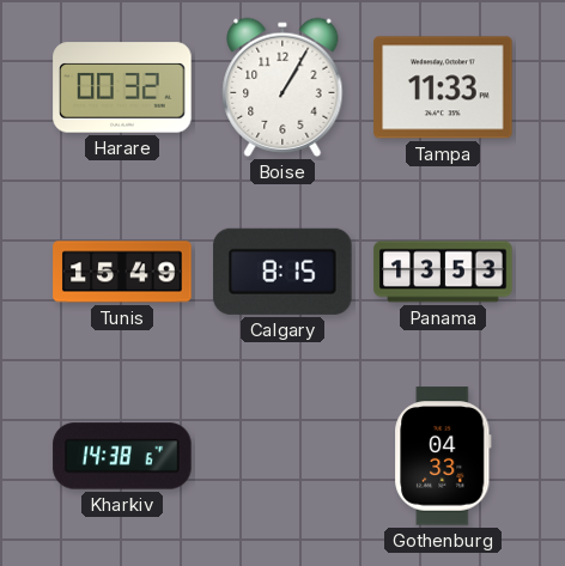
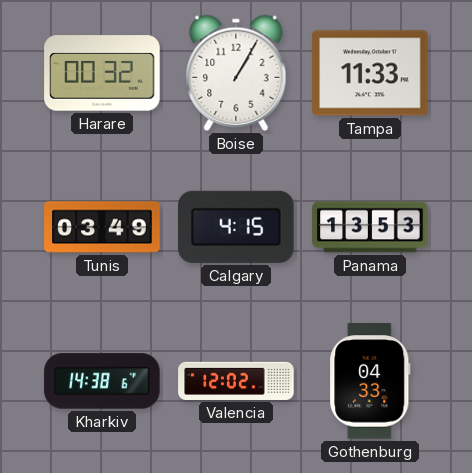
Tunis: 15:49 -> 03:49 (102, 227)
Calgary: 8:15 -> 4:15 (236, 227)
Valencia: none -> 12:02 (236, 381)
